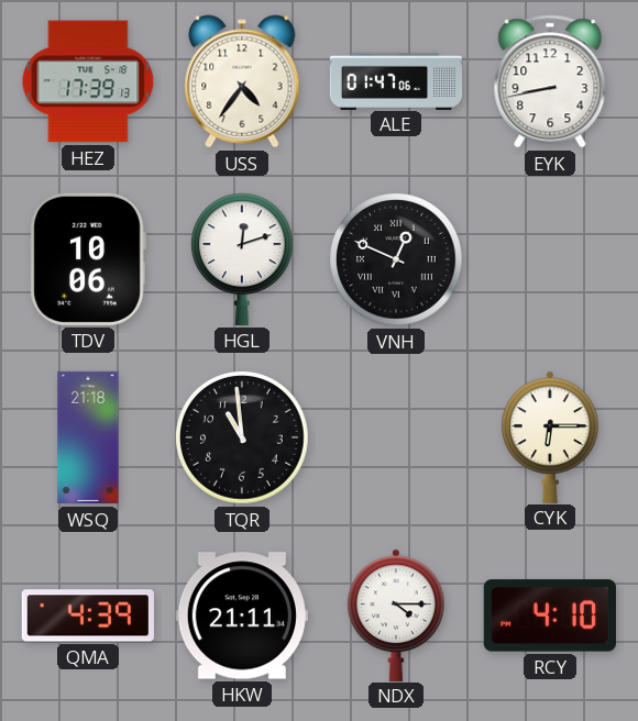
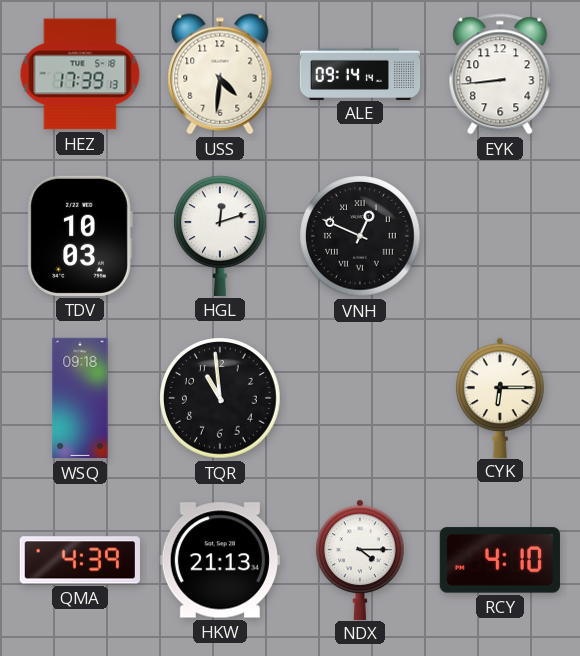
USS: 4:36 -> 4:31 (220, 74)
ALE: 01:47 -> 09:14 (360, 73)
EYK: 8:43 -> 8:44 (500, 74)
TDV: 10:06 -> 10:03 (80, 236)
WSQ: 21:18 -> 09:18 (80, 398)
HKW: 21:11 -> 21:13 (220, 560)
